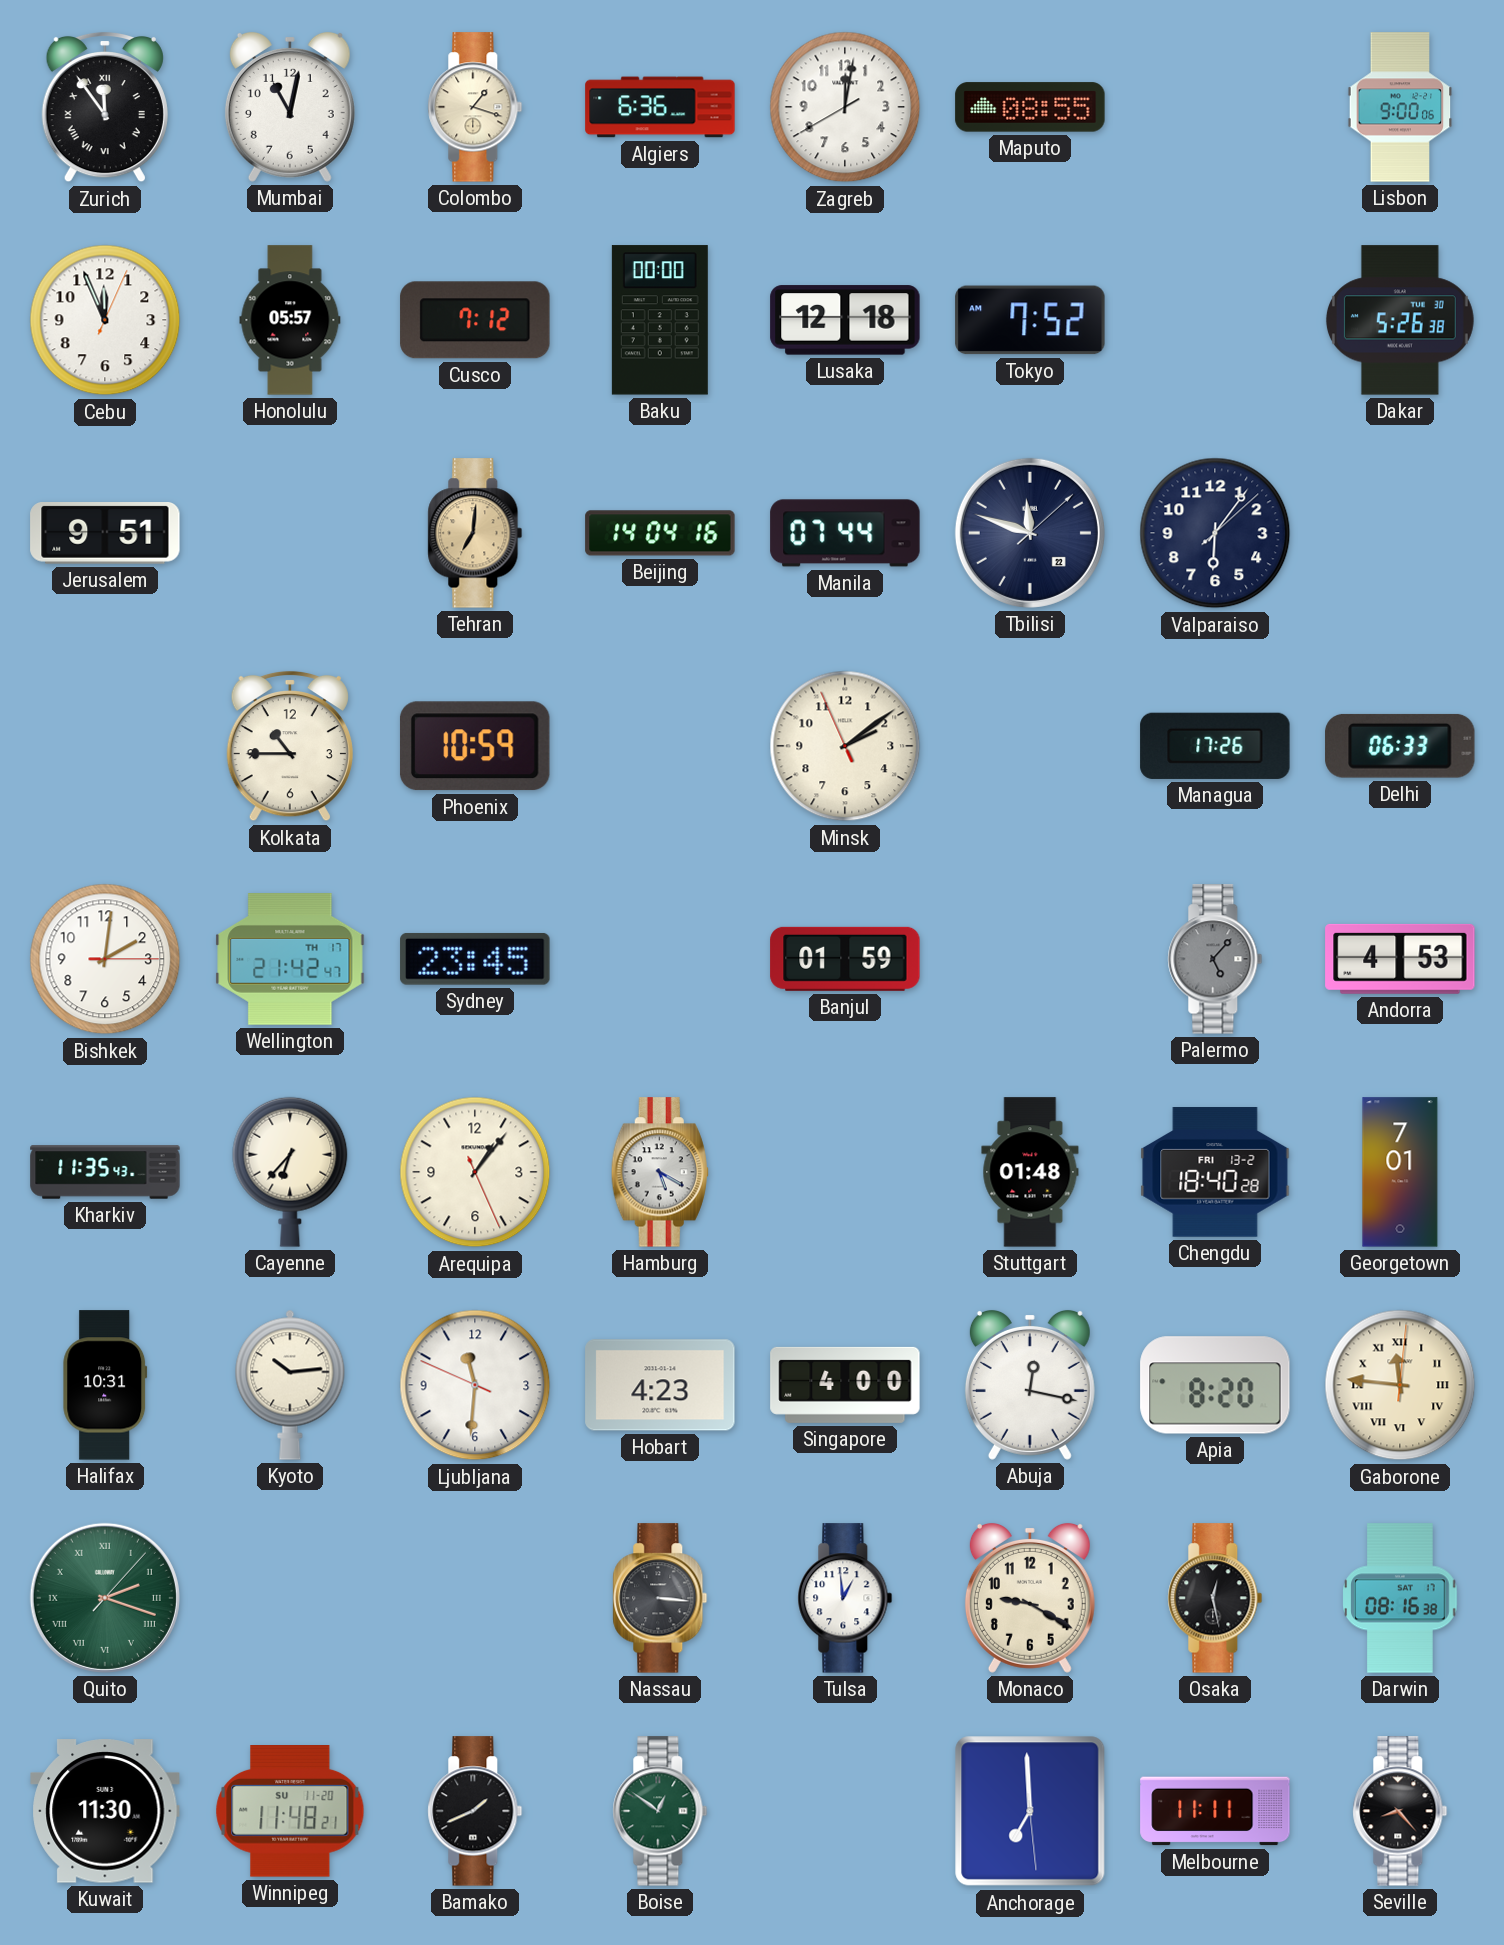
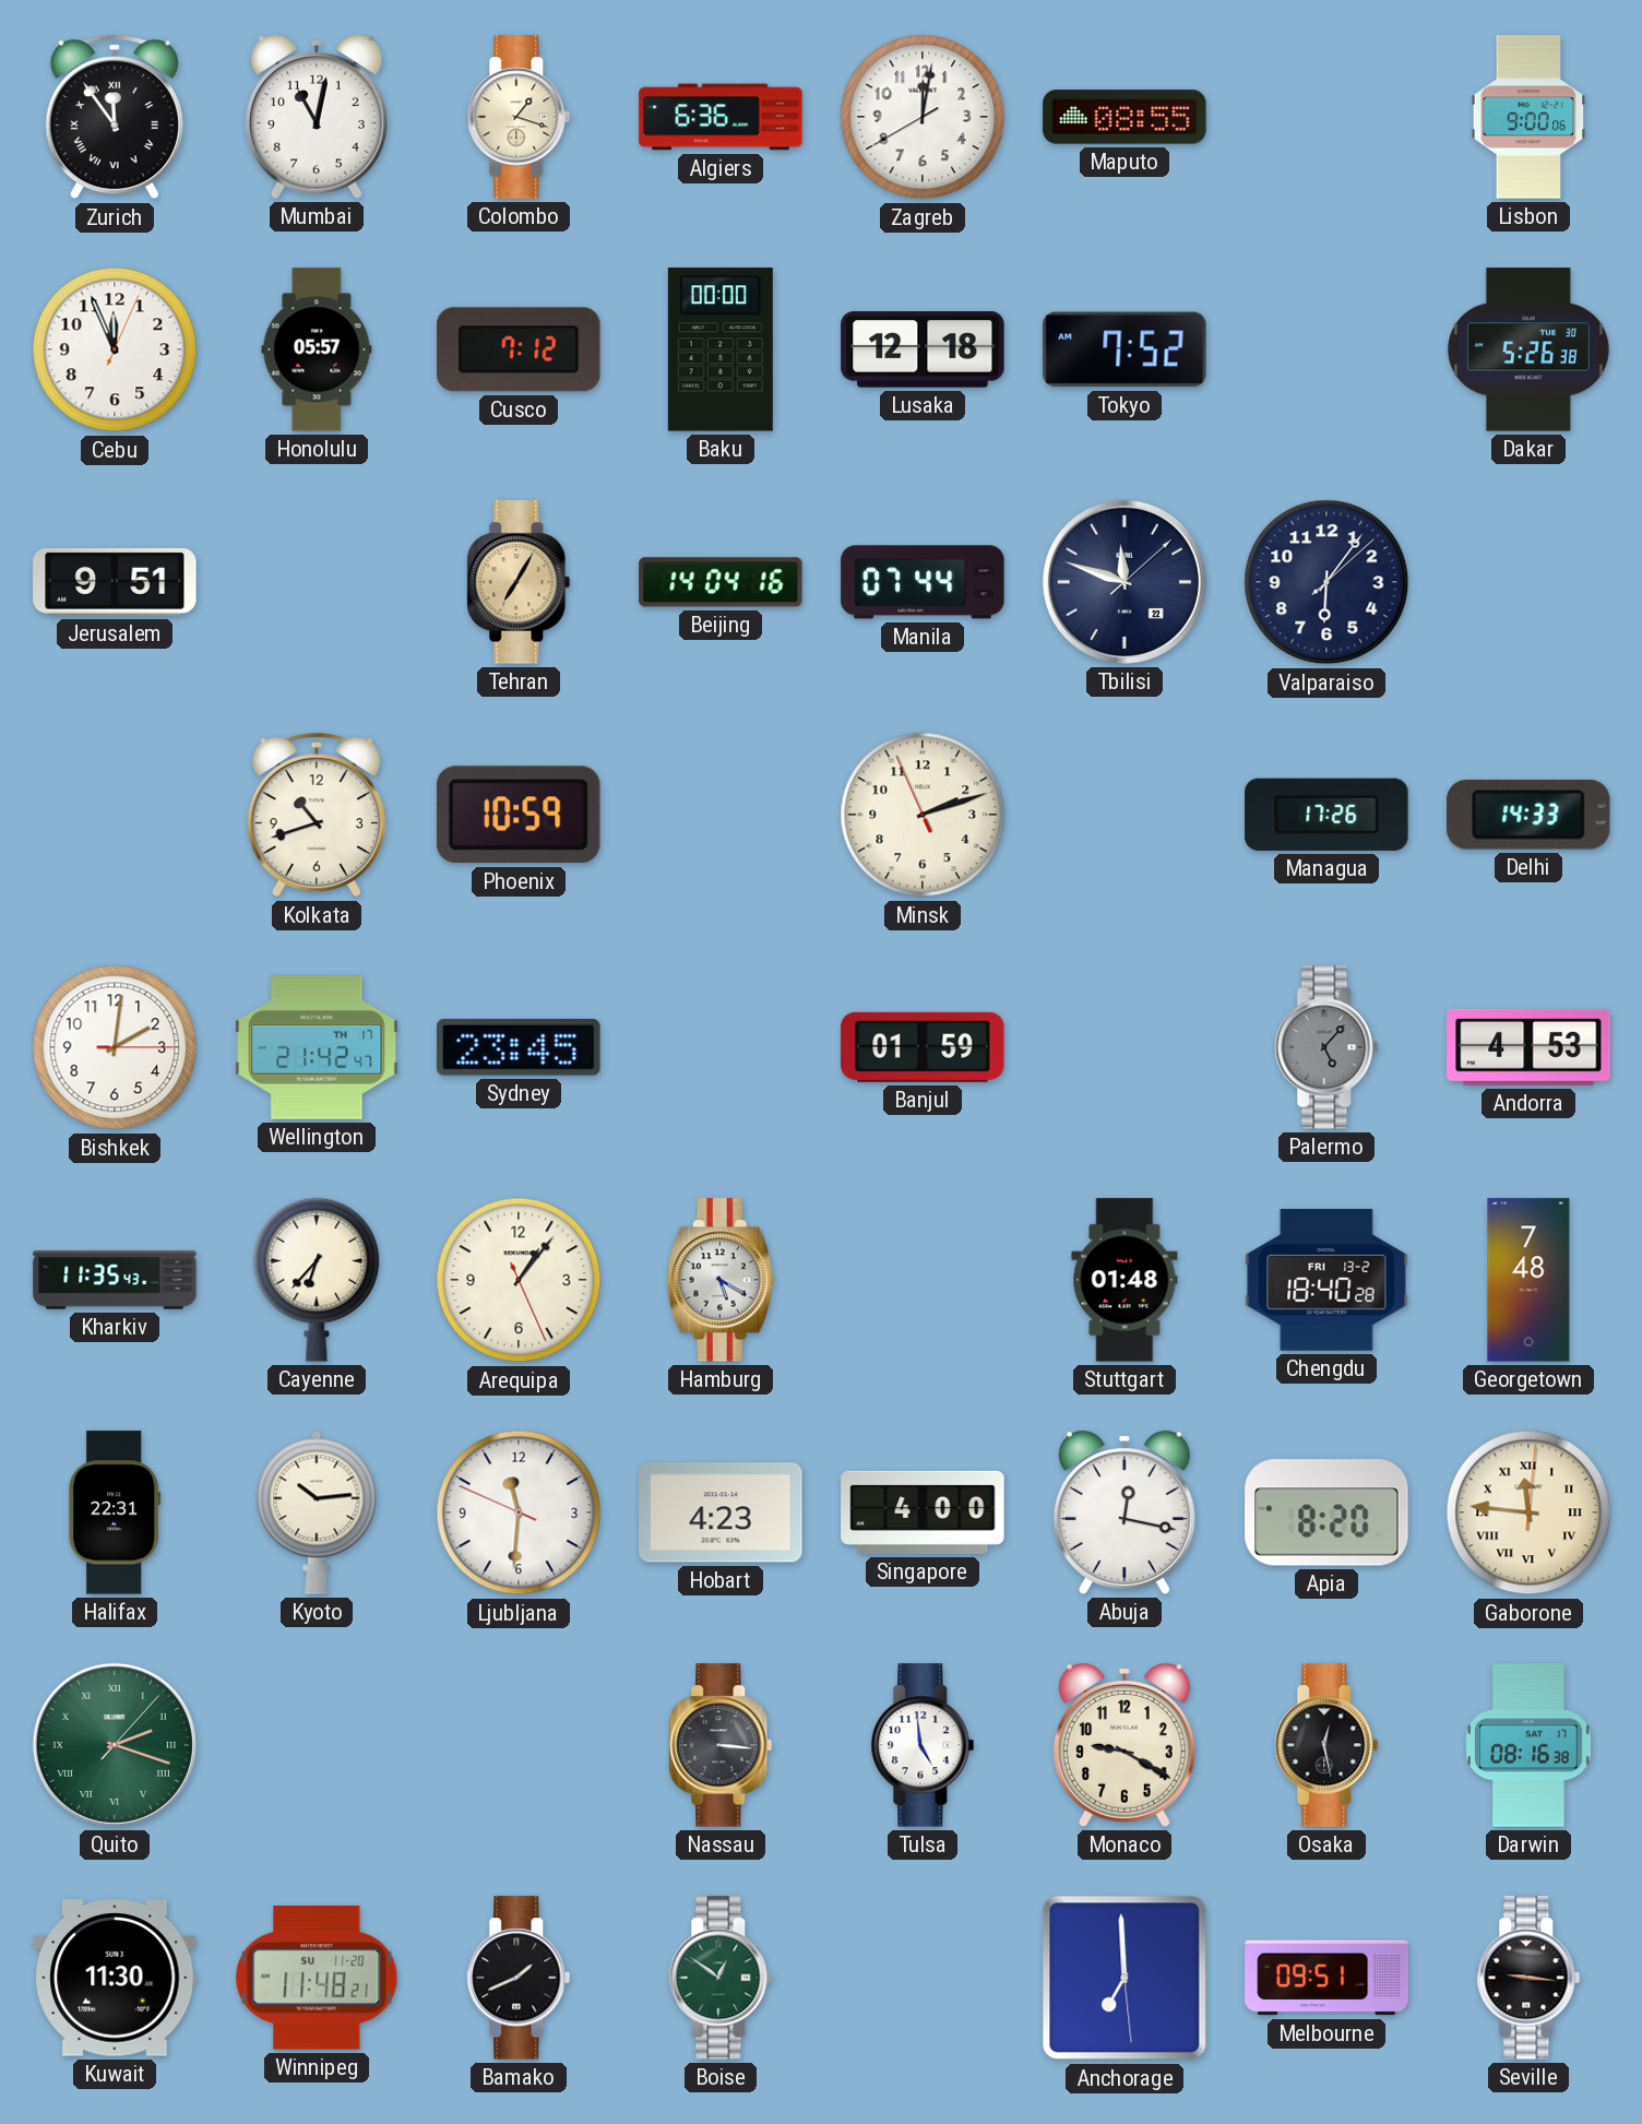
Tehran: 7:01 -> 7:05 (519, 582)
Kolkata: 10:45 -> 10:42 (317, 815)
Minsk: 2:08 -> 2:11 (923, 815)
Delhi: 06:33 -> 14:33 (1530, 815)
Georgetown: 7:01 -> 7:48 (1528, 1280)
Halifax: 10:31 -> 22:31 (115, 1512)
Tulsa: 12:59 -> 4:59 (923, 1745)
Melbourne: 11:11 -> 09:51 (1326, 1978)
Seville: 8:23 -> 9:16 (1528, 1978)
